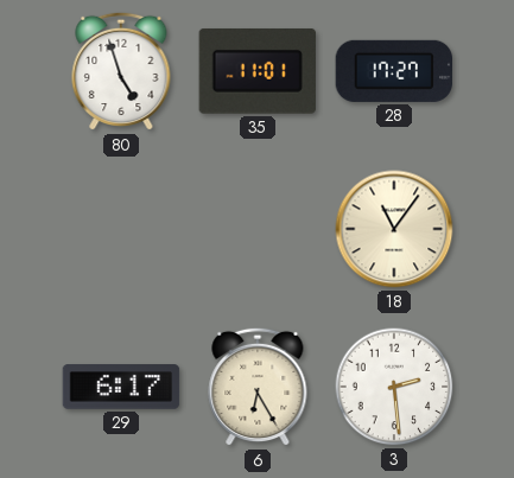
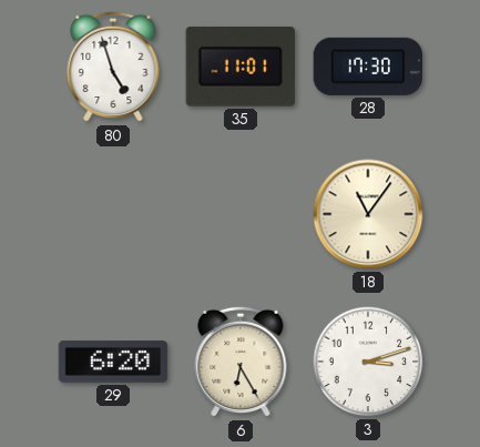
28: 17:27 -> 17:30 (368, 67)
29: 6:17 -> 6:20 (113, 362)
3: 2:29 -> 3:12 (368, 362)
